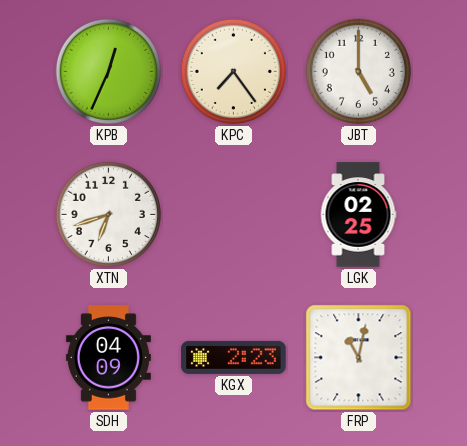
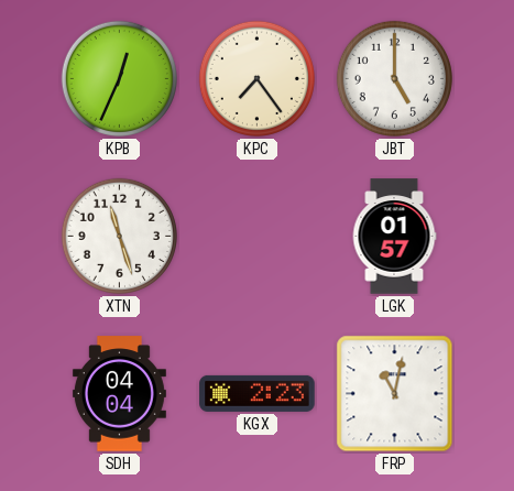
XTN: 6:42 -> 11:27 (119, 236)
LGK: 02:25 -> 01:57 (394, 237)
SDH: 04:09 -> 04:04 (119, 394)
